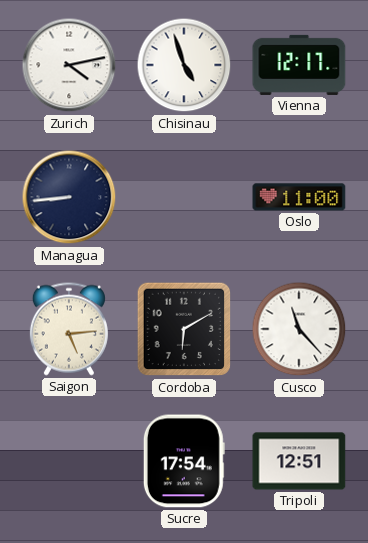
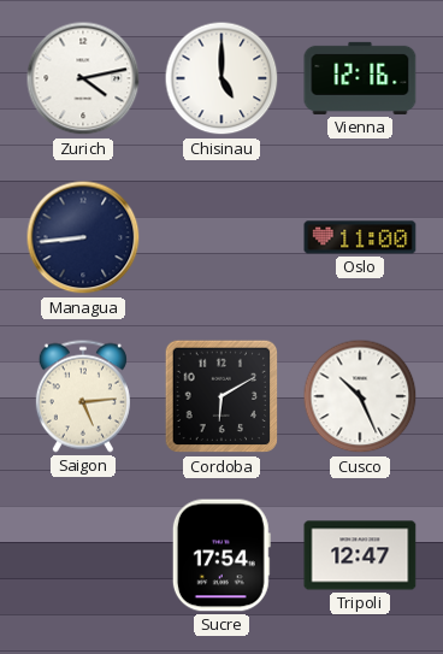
Chisinau: 4:57 -> 5:00 (221, 78)
Vienna: 12:17 -> 12:16 (360, 78)
Cusco: 11:23 -> 10:26 (360, 396)
Tripoli: 12:51 -> 12:47 (360, 555)
